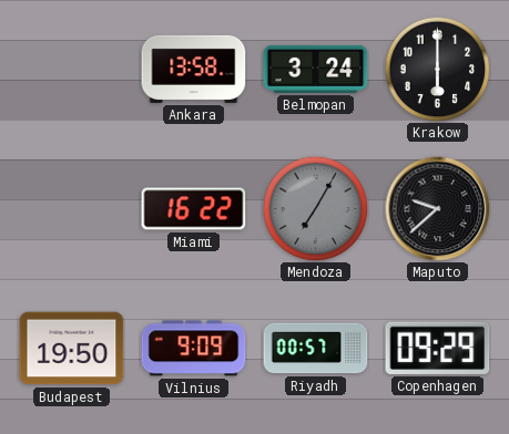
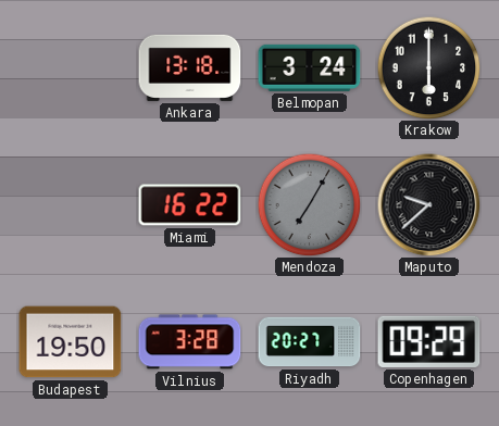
Ankara: 13:58 -> 13:18 (190, 67)
Vilnius: 9:09 -> 3:28 (190, 342)
Riyadh: 00:57 -> 20:27 (310, 342)
